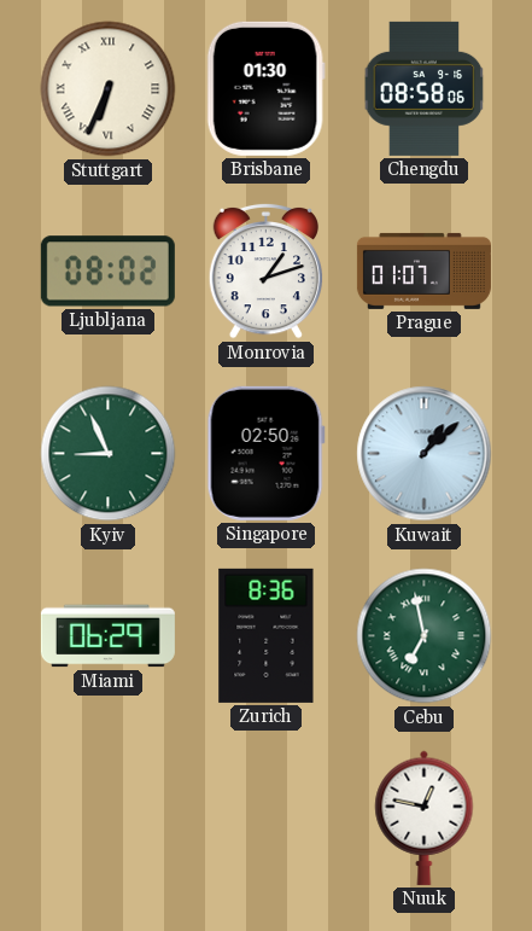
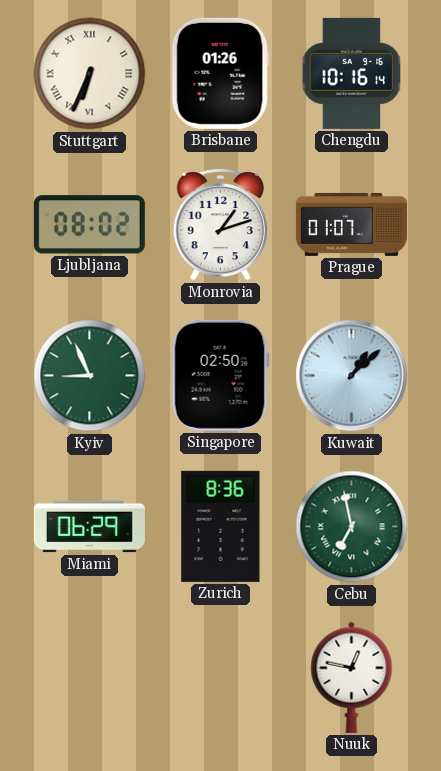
Brisbane: 01:30 -> 01:26 (220, 73)
Chengdu: 08:58 -> 10:16 (352, 73)
